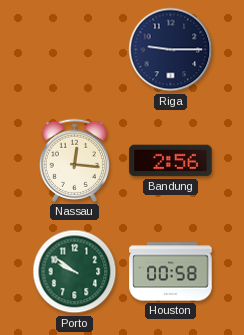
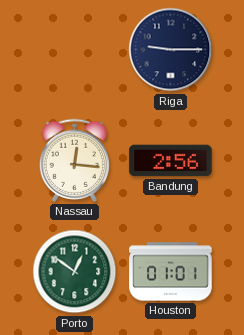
Porto: 9:51 -> 12:51 (75, 272)
Houston: 00:58 -> 01:01 (171, 272)
